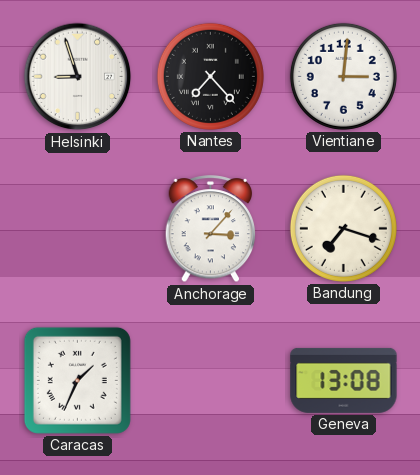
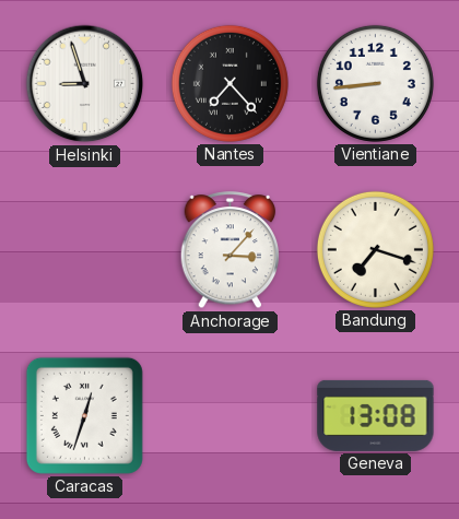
Vientiane: 3:01 -> 8:44 (375, 83)
Caracas: 1:34 -> 12:33 (84, 415)
